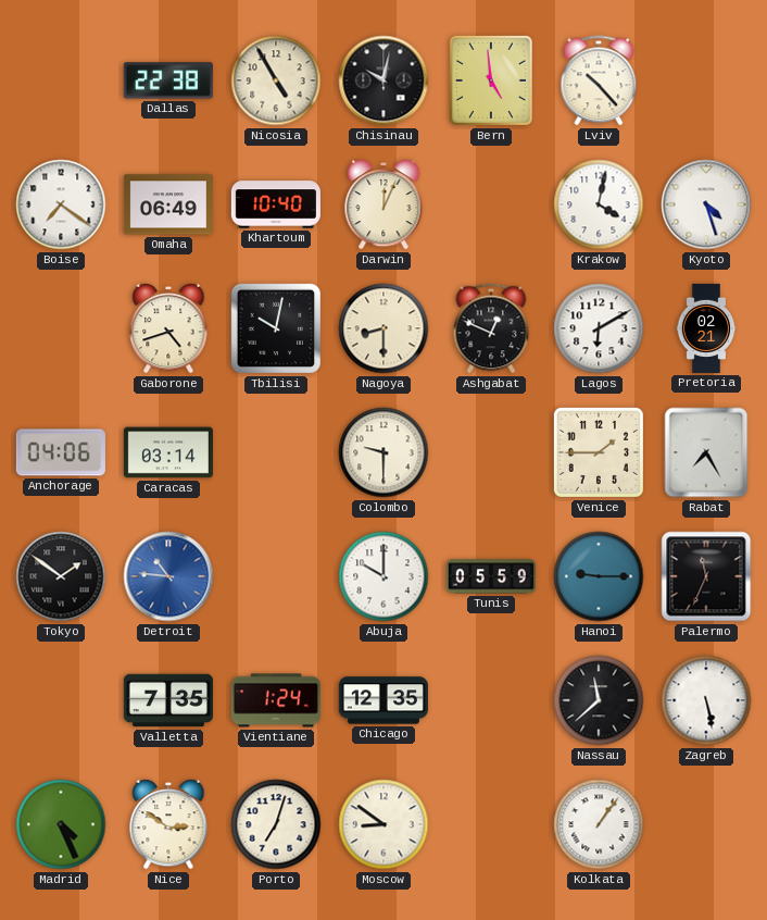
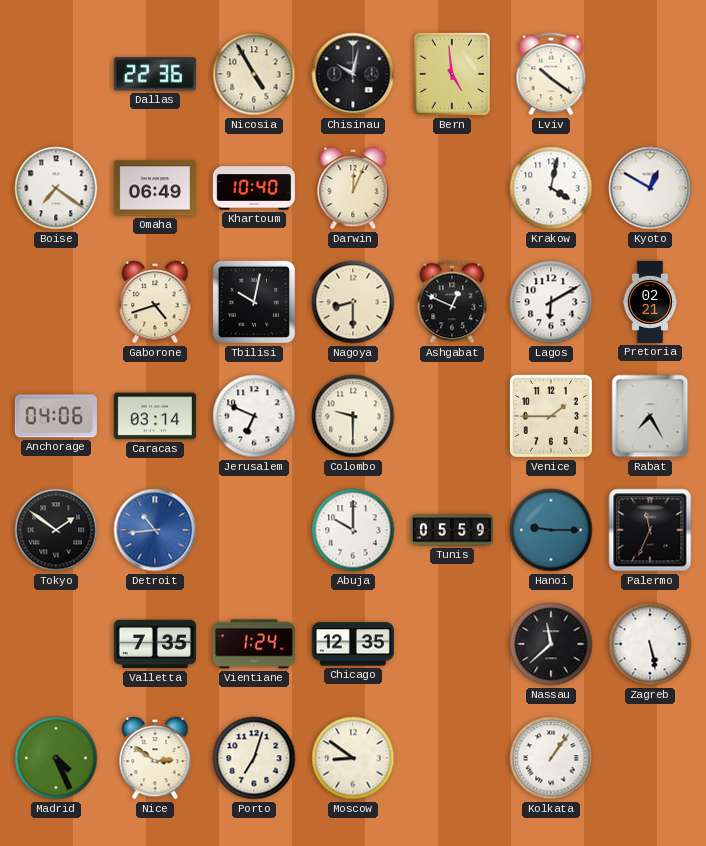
Dallas: 22:38 -> 22:36 (155, 74)
Lviv: 10:23 -> 10:21 (551, 74)
Kyoto: 4:27 -> 12:50 (650, 188)
Jerusalem: none -> 6:49 (254, 416)
Detroit: 10:46 -> 10:44 (155, 530)
